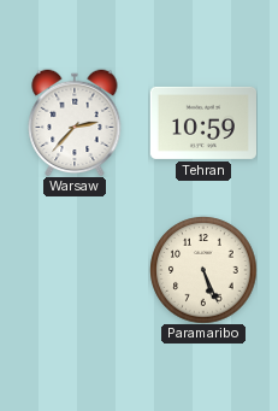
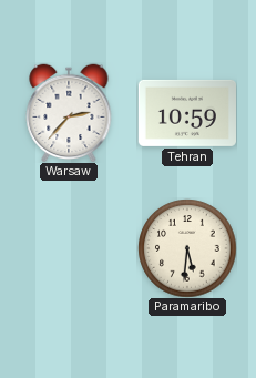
Paramaribo: 5:26 -> 5:31 (187, 248)
